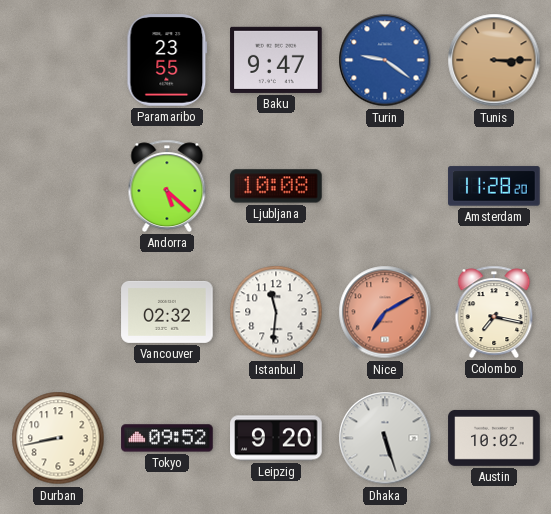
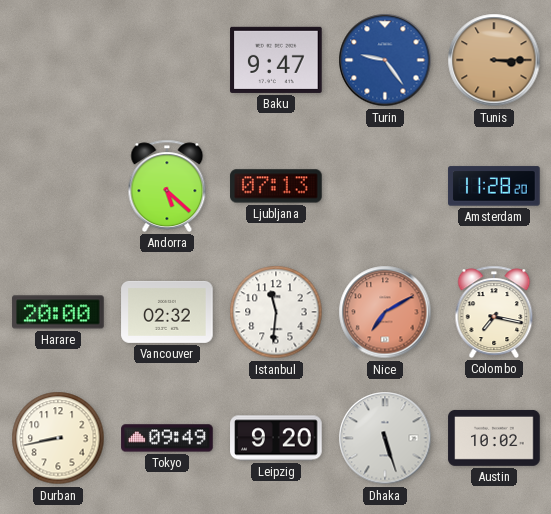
Paramaribo: 23:55 -> none (167, 60)
Turin: 9:21 -> 9:24 (385, 60)
Ljubljana: 10:08 -> 07:13 (276, 186)
Harare: none -> 20:00 (58, 312)
Tokyo: 09:52 -> 09:49 (167, 438)
